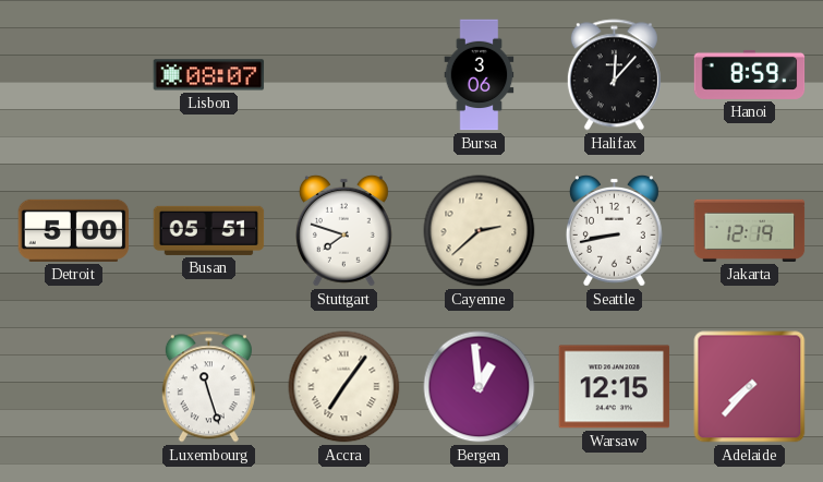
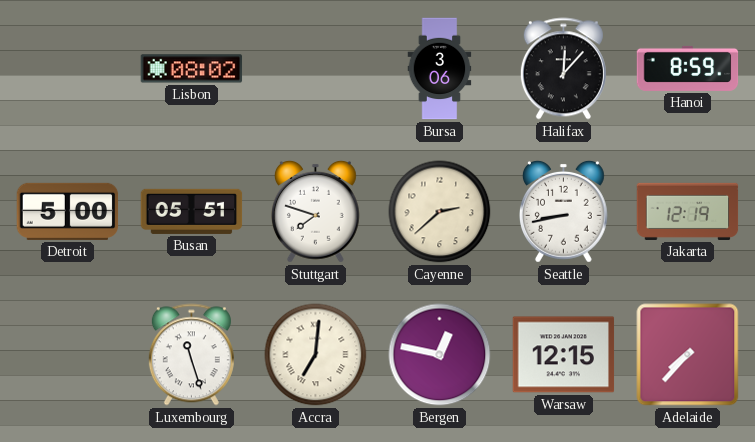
Lisbon: 08:07 -> 08:02 (192, 69)
Accra: 7:06 -> 7:01 (316, 355)
Bergen: 12:59 -> 12:47 (440, 355)
